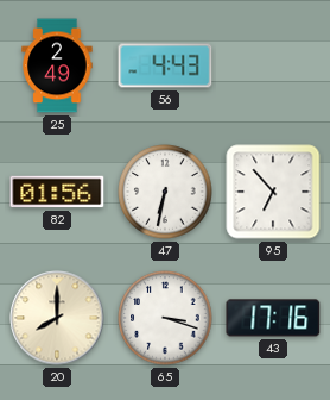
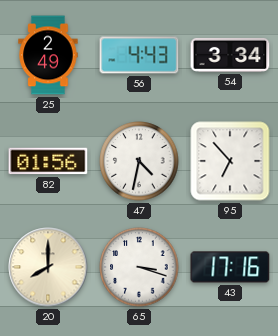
54: none -> 3:34 (230, 55)
47: 6:32 -> 4:32 (139, 161)
